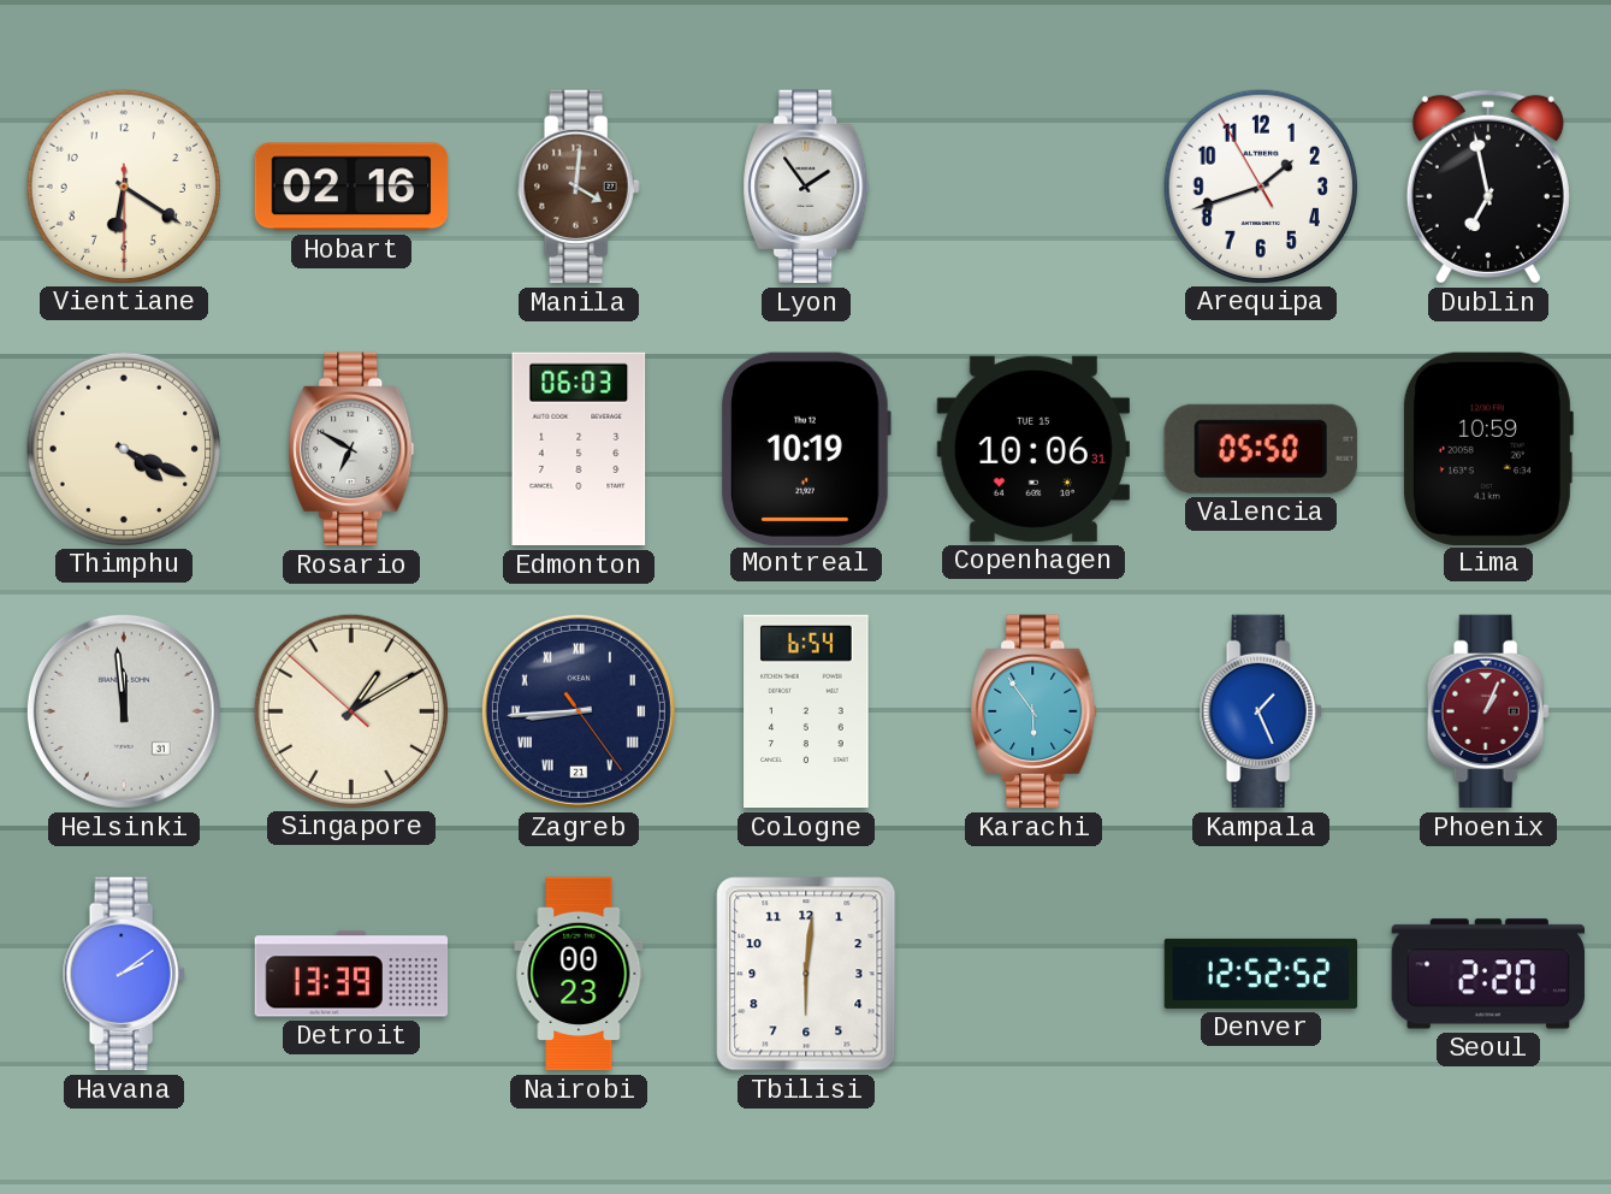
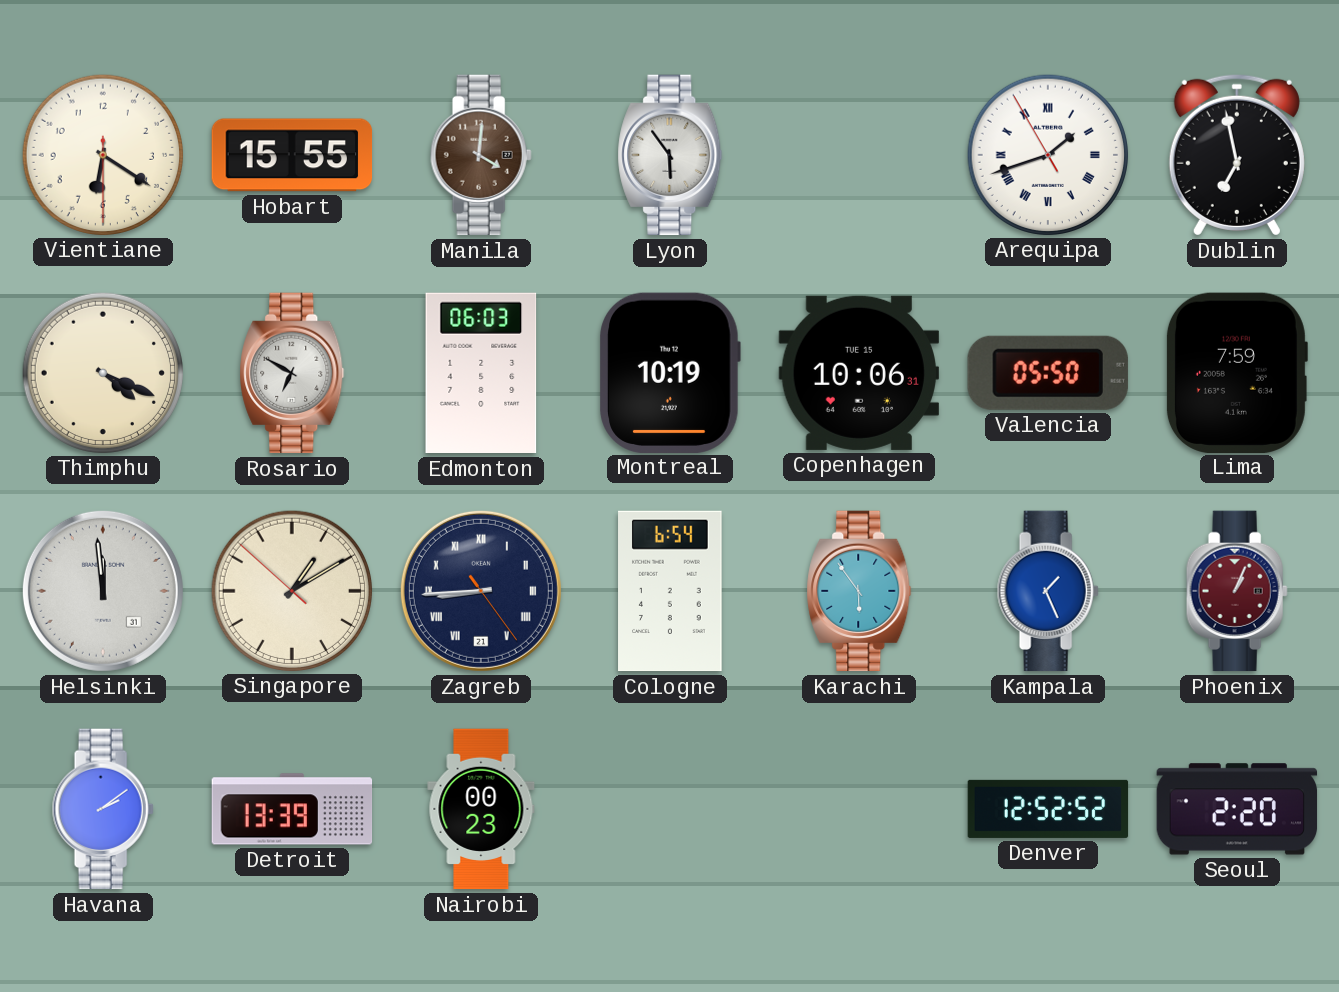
Hobart: 02:16 -> 15:55 (292, 155)
Lyon: 1:54 -> 5:54 (670, 155)
Arequipa numerals: Arabic -> Roman (1047, 154)
Lima: 10:59 -> 7:59 (1236, 372)
Tbilisi: 6:01 -> none (806, 974)
